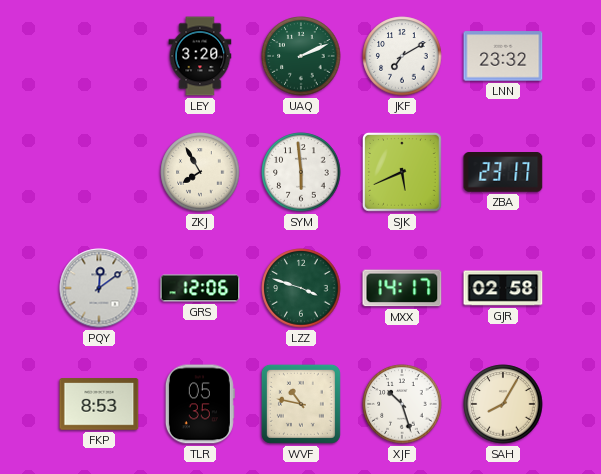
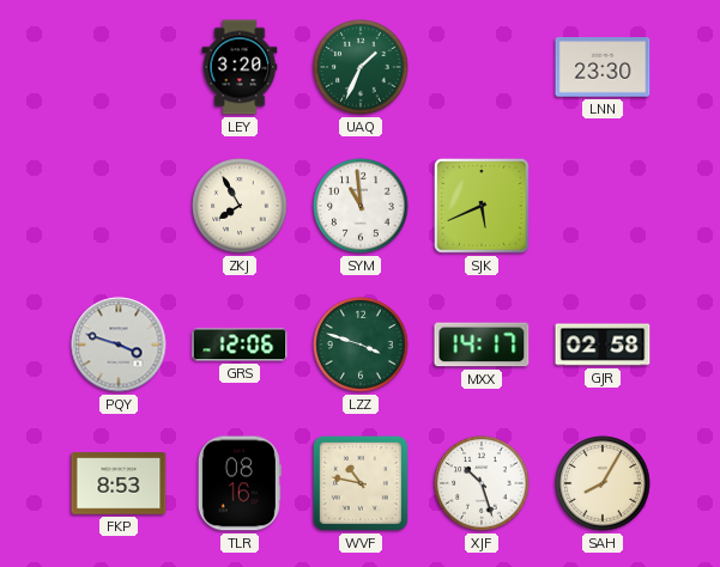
UAQ: 2:11 -> 1:34 (361, 67)
JKF: 7:10 -> none (402, 56)
LNN: 23:32 -> 23:30 (603, 67)
SYM: 5:59 -> 10:59 (361, 206)
ZBA: 23:17 -> none (503, 173)
PQY: 12:09 -> 3:48 (119, 345)
TLR: 05:35 -> 08:16 (240, 483)
